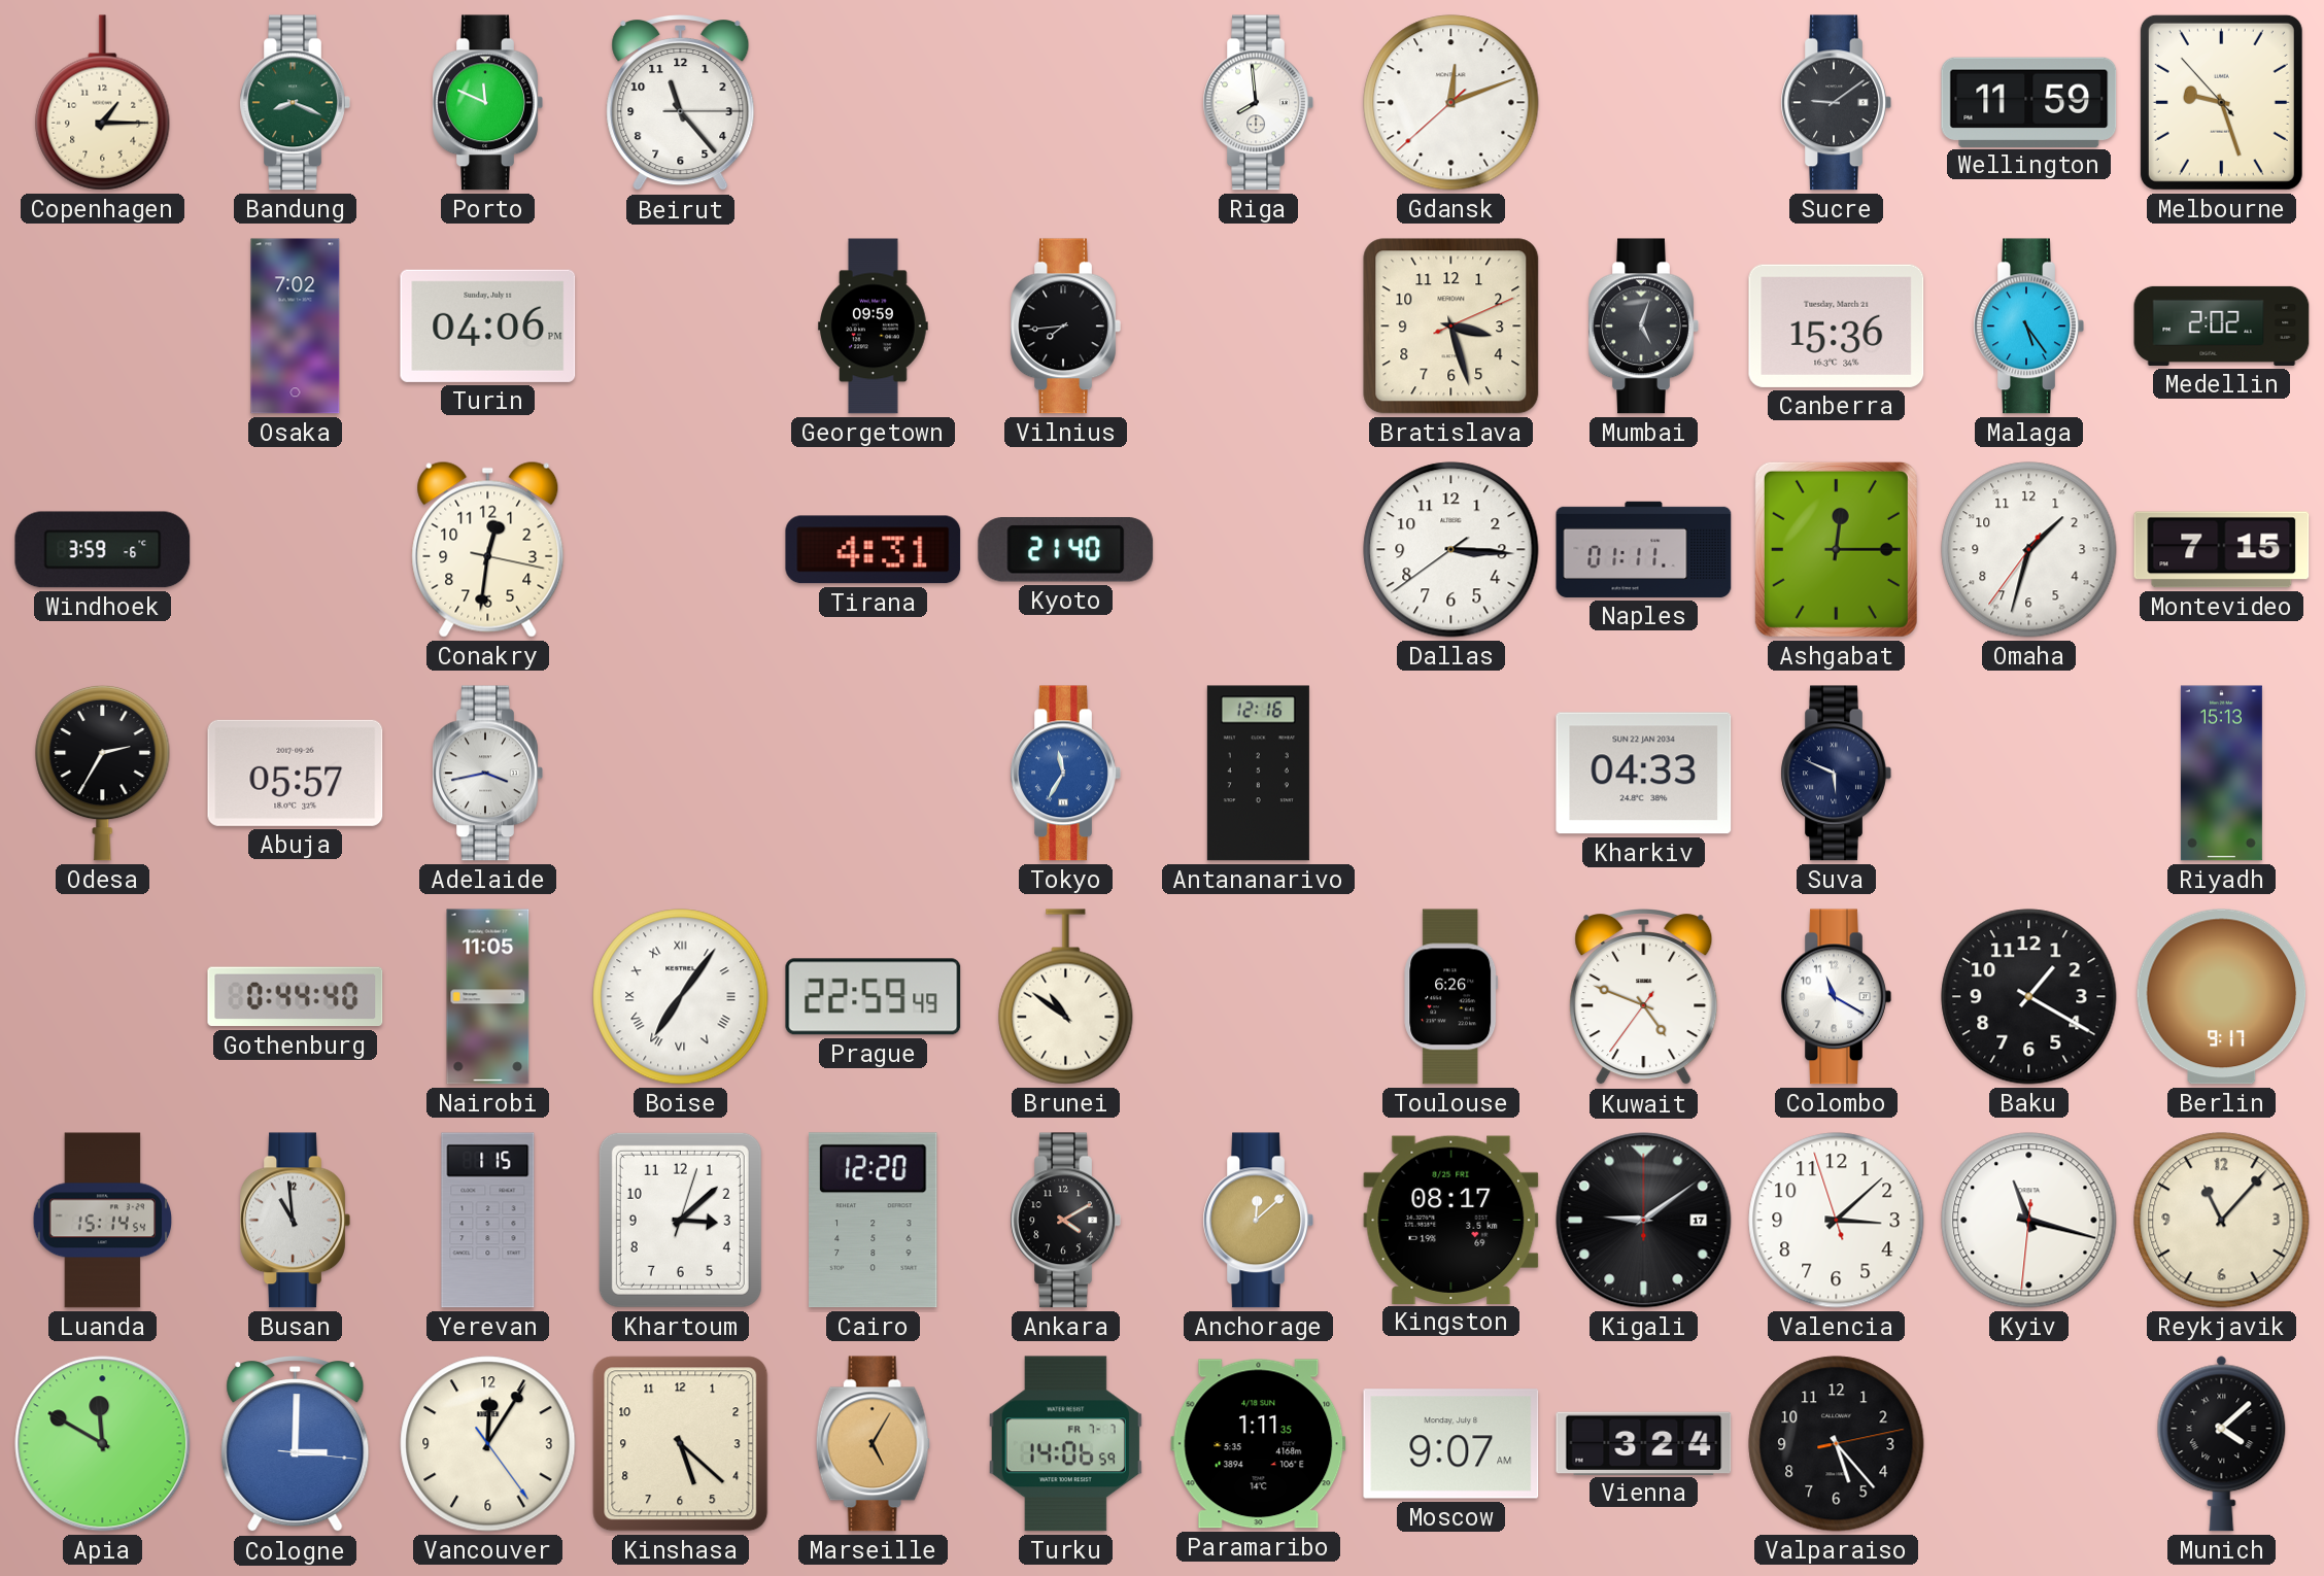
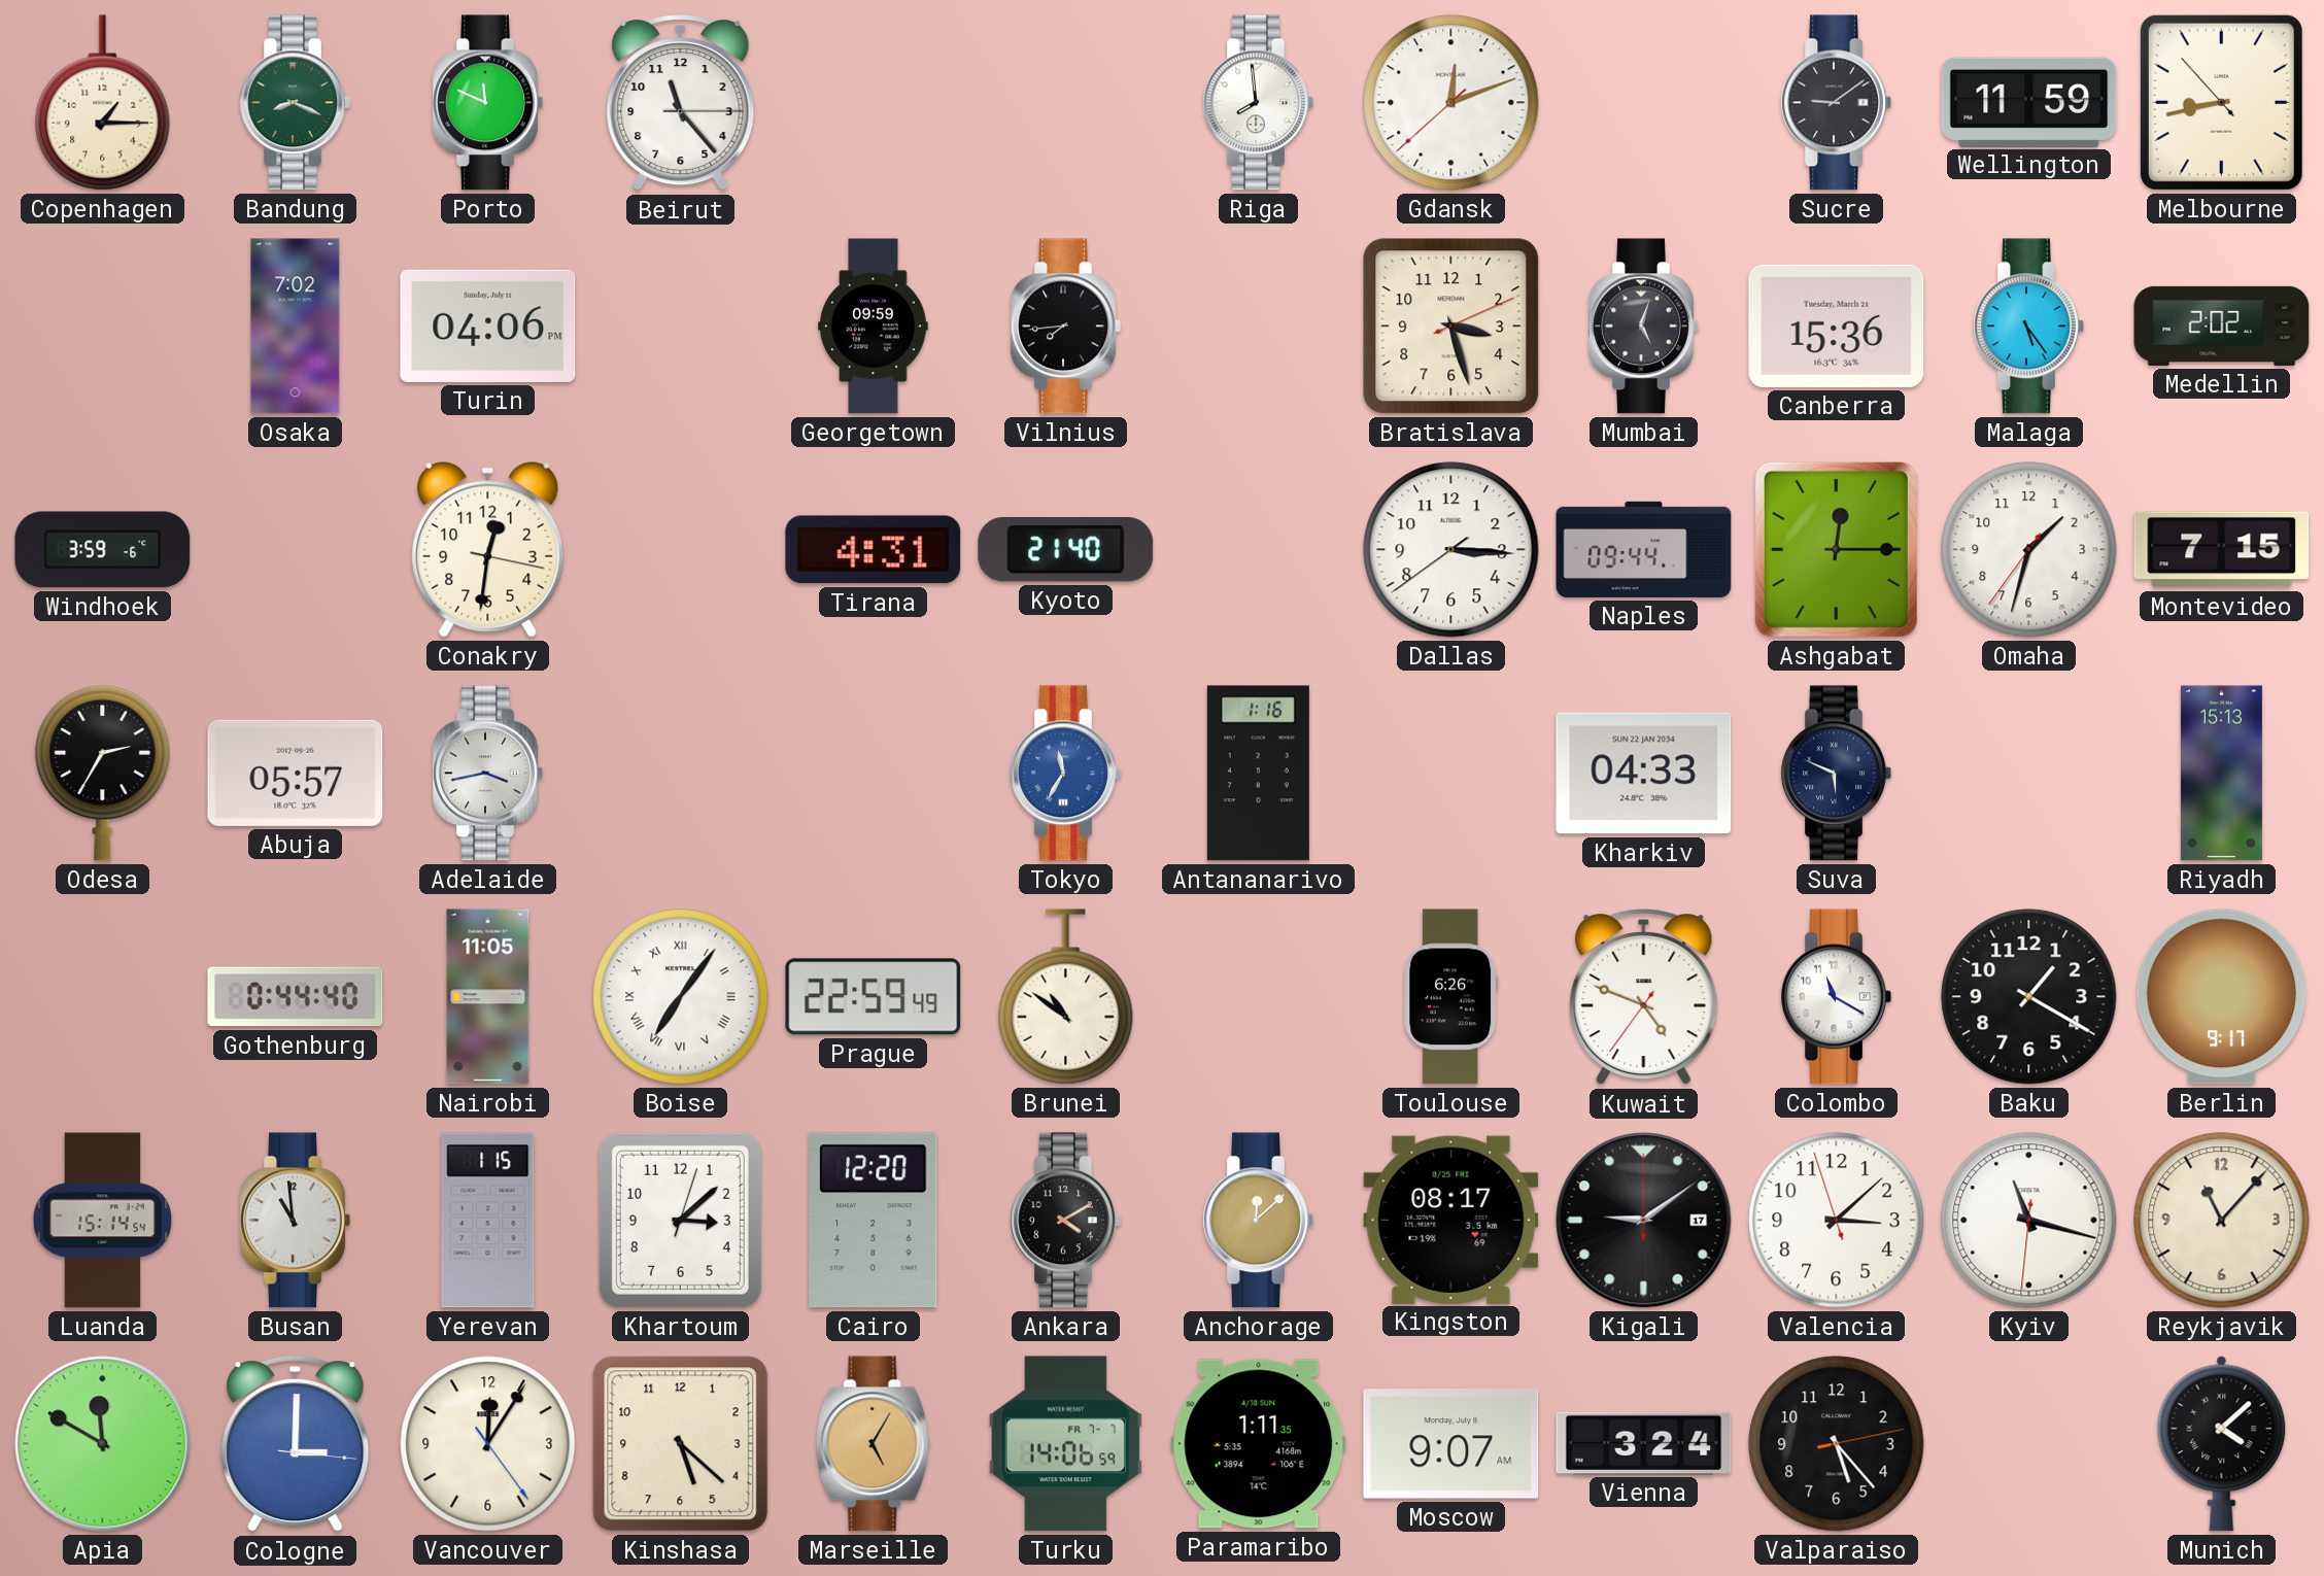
Melbourne: 9:26 -> 8:42 (2221, 102)
Naples: 01:11 -> 09:44 (1644, 549)
Antananarivo: 12:16 -> 1:16 (1258, 774)
